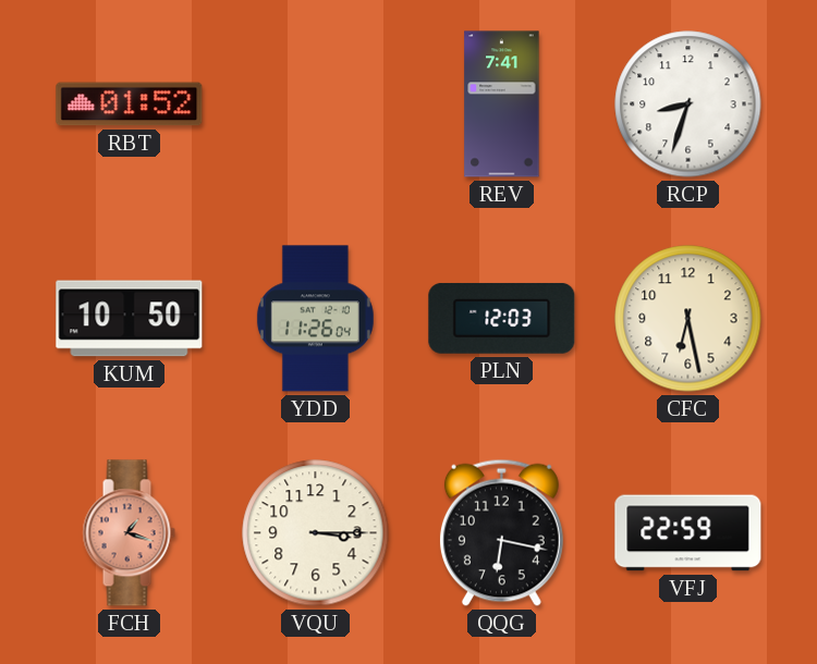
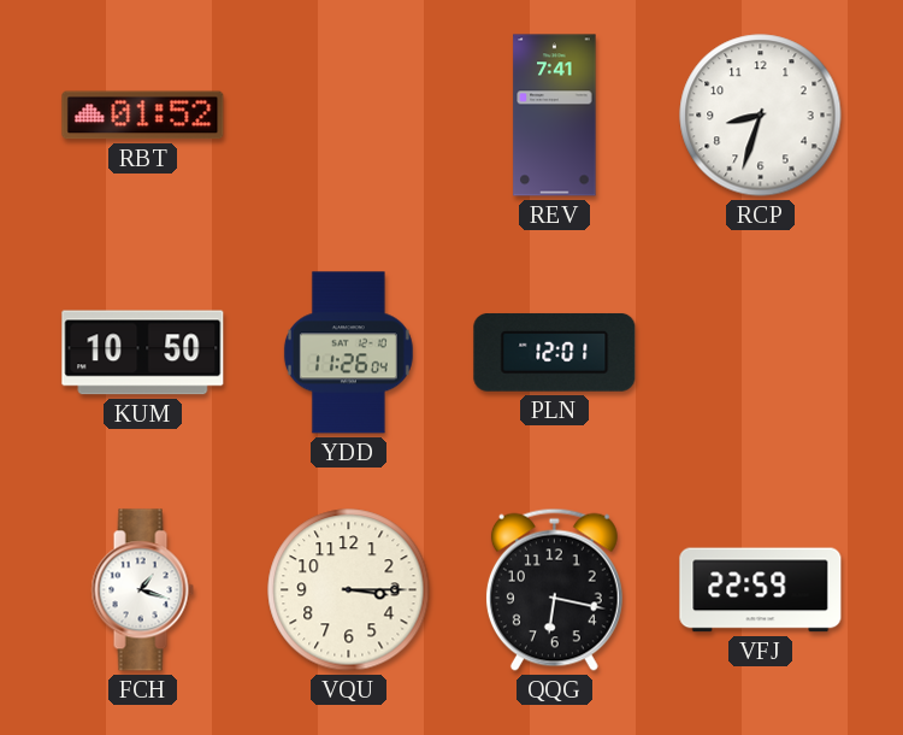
PLN: 12:03 -> 12:01 (555, 352)
CFC: 6:28 -> none (688, 319)
FCH dial: salmon -> white (142, 590)
